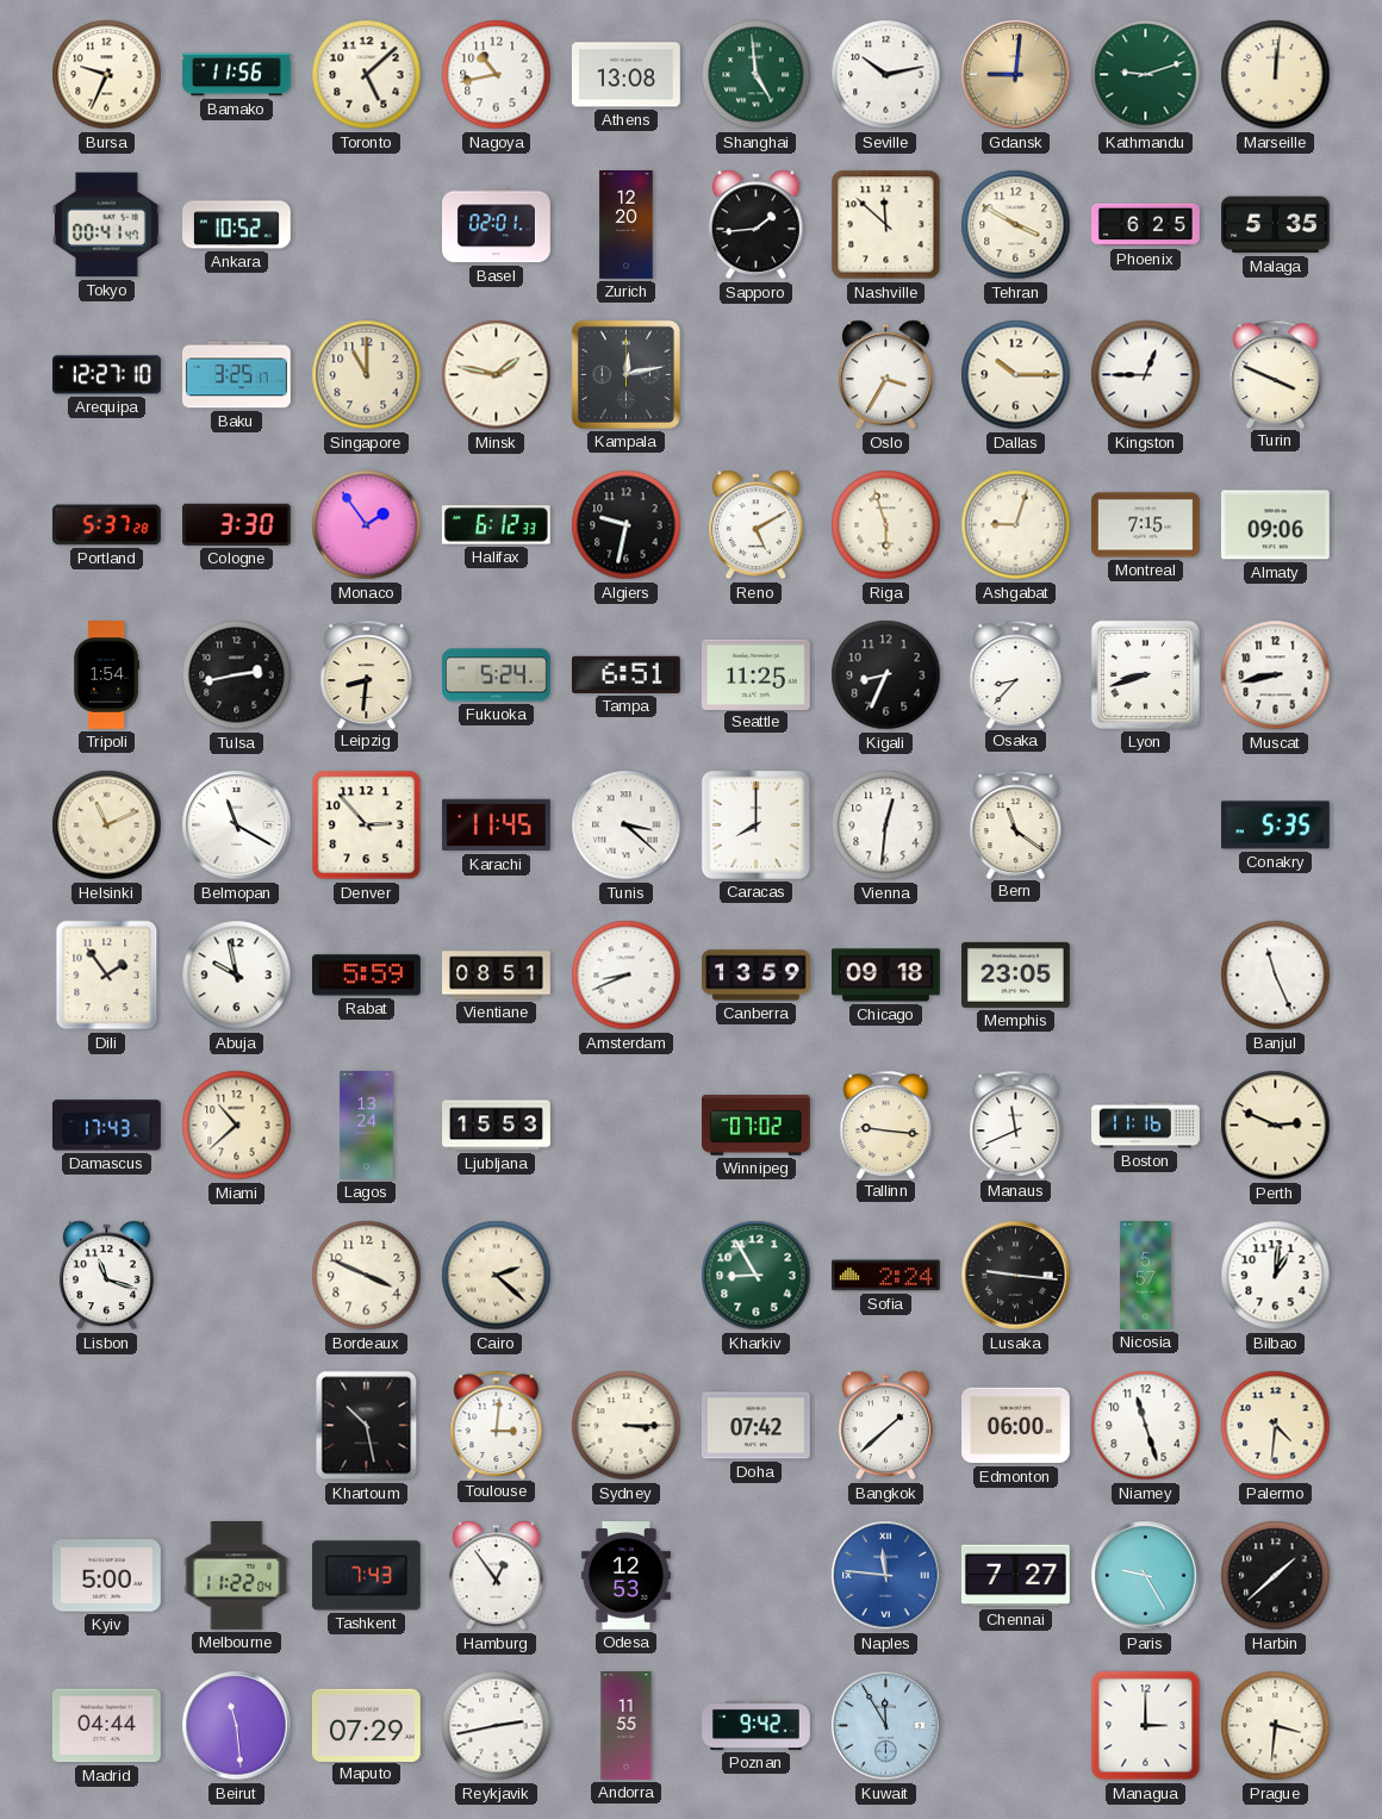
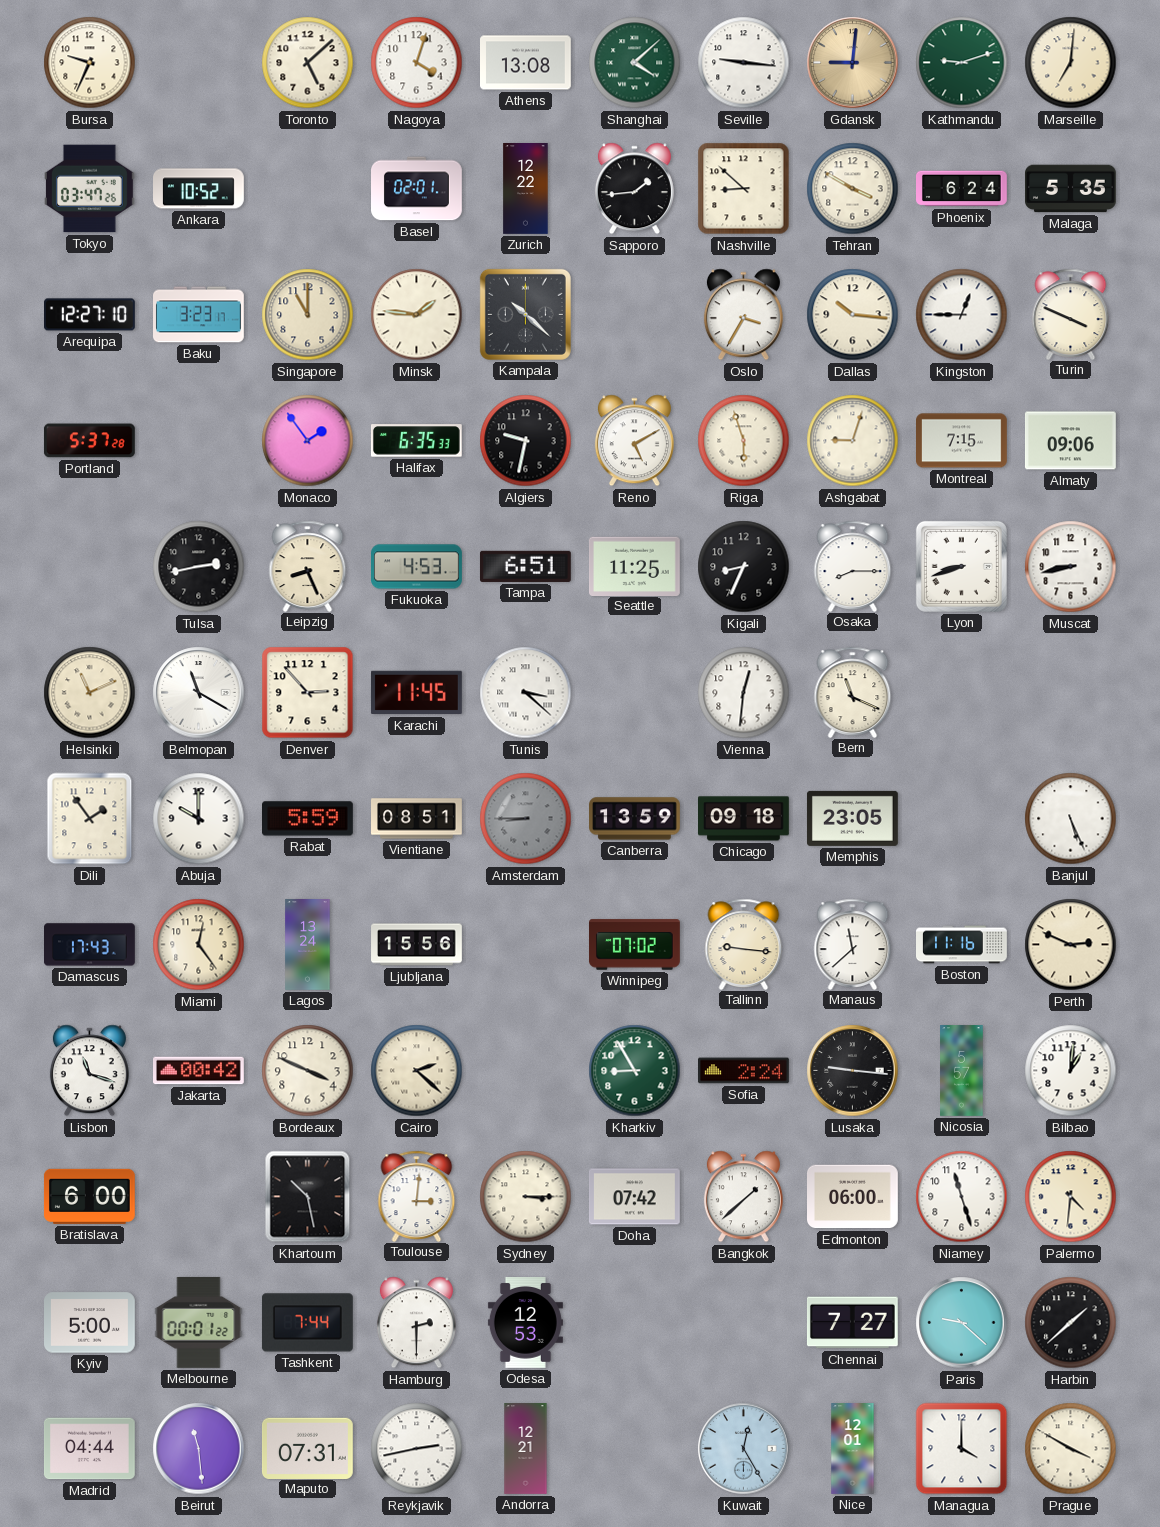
Bamako: 11:56 -> none (237, 75)
Nagoya: 10:43 -> 4:03 (417, 63)
Shanghai: 4:59 -> 4:08 (635, 63)
Seville: 10:13 -> 9:16 (744, 63)
Marseille: 12:01 -> 7:01 (1071, 63)
Tokyo: 00:41 -> 03:47 (89, 189)
Zurich: 12:20 -> 12:22 (526, 189)
Nashville: 11:52 -> 8:52 (744, 189)
Phoenix: 6:25 -> 6:24 (962, 189)
Baku: 3:25 -> 3:23 (199, 315)
Minsk: 1:47 -> 1:46 (417, 315)
Kampala: 12:13 -> 10:22 (525, 314)
Dallas: 10:15 -> 10:16 (853, 315)
Cologne: 3:30 -> none (236, 524)
Halifax: 6:12 -> 6:35 (416, 441)
Tripoli: 1:54 -> none (106, 675)
Leipzig: 8:31 -> 8:26 (308, 566)
Fukuoka: 5:24 -> 4:53 (417, 567)
Osaka: 8:37 -> 8:15 (853, 566)
Caracas: 8:00 -> none (755, 824)
Bern: 11:21 -> 11:19 (853, 692)
Conakry: 5:35 -> none (1275, 826)
Abuja: 9:58 -> 10:00 (199, 819)
Amsterdam: 8:41 -> 8:45 (526, 819)
Amsterdam dial: white -> grey (526, 819)
Banjul: 11:26 -> 5:26 (1071, 819)
Miami: 10:38 -> 12:24 (199, 945)
Ljubljana: 15:53 -> 15:56 (417, 945)
Manaus: 11:41 -> 11:38 (853, 944)
Jakarta: none -> 00:42 (199, 1071)
Bratislava: none -> 6:00 (89, 1196)
Melbourne: 11:22 -> 00:01 (199, 1322)
Tashkent: 7:43 -> 7:44 (307, 1323)
Hamburg: 12:54 -> 2:30 (416, 1323)
Naples: 11:46 -> none (886, 1576)
Paris: 9:25 -> 9:22 (962, 1323)
Maputo: 07:29 -> 07:31 (307, 1448)
Andorra: 11:55 -> 12:21 (526, 1449)
Poznan: 9:42 -> none (757, 1725)
Kuwait: 11:55 -> 12:25 (744, 1449)
Nice: none -> 12:01 (853, 1449)
Managua: 3:00 -> 4:00 (962, 1449)
Prague: 3:31 -> 3:50 (1071, 1449)
